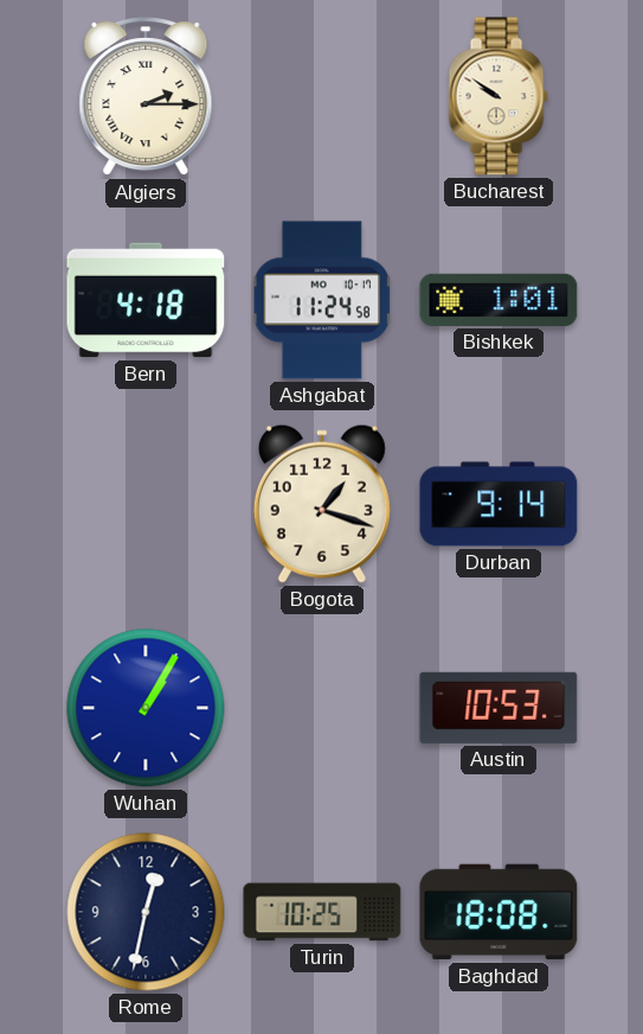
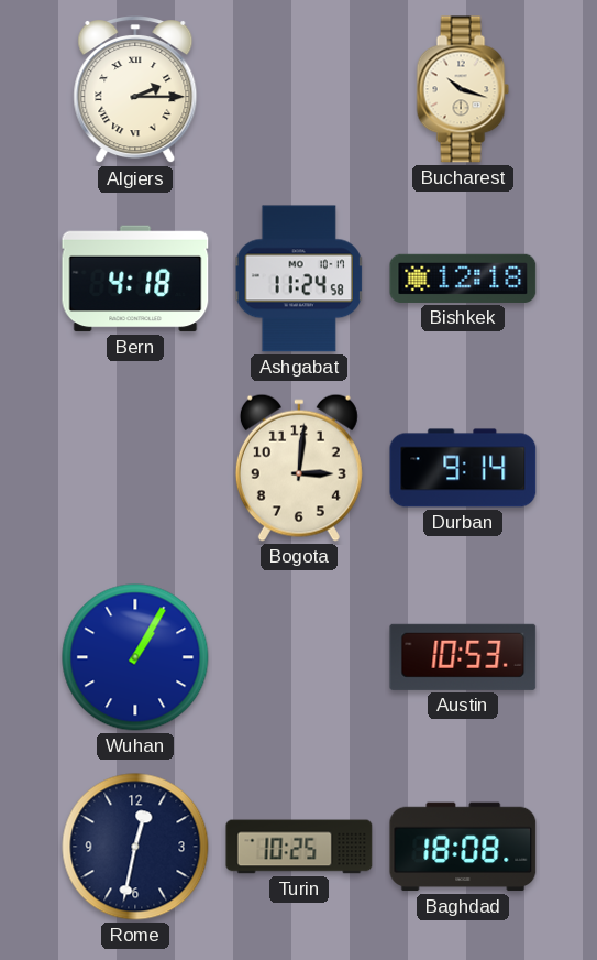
Bucharest: 9:51 -> 10:18 (463, 89)
Bishkek: 1:01 -> 12:18 (463, 279)
Bogota: 1:18 -> 3:01 (299, 468)
